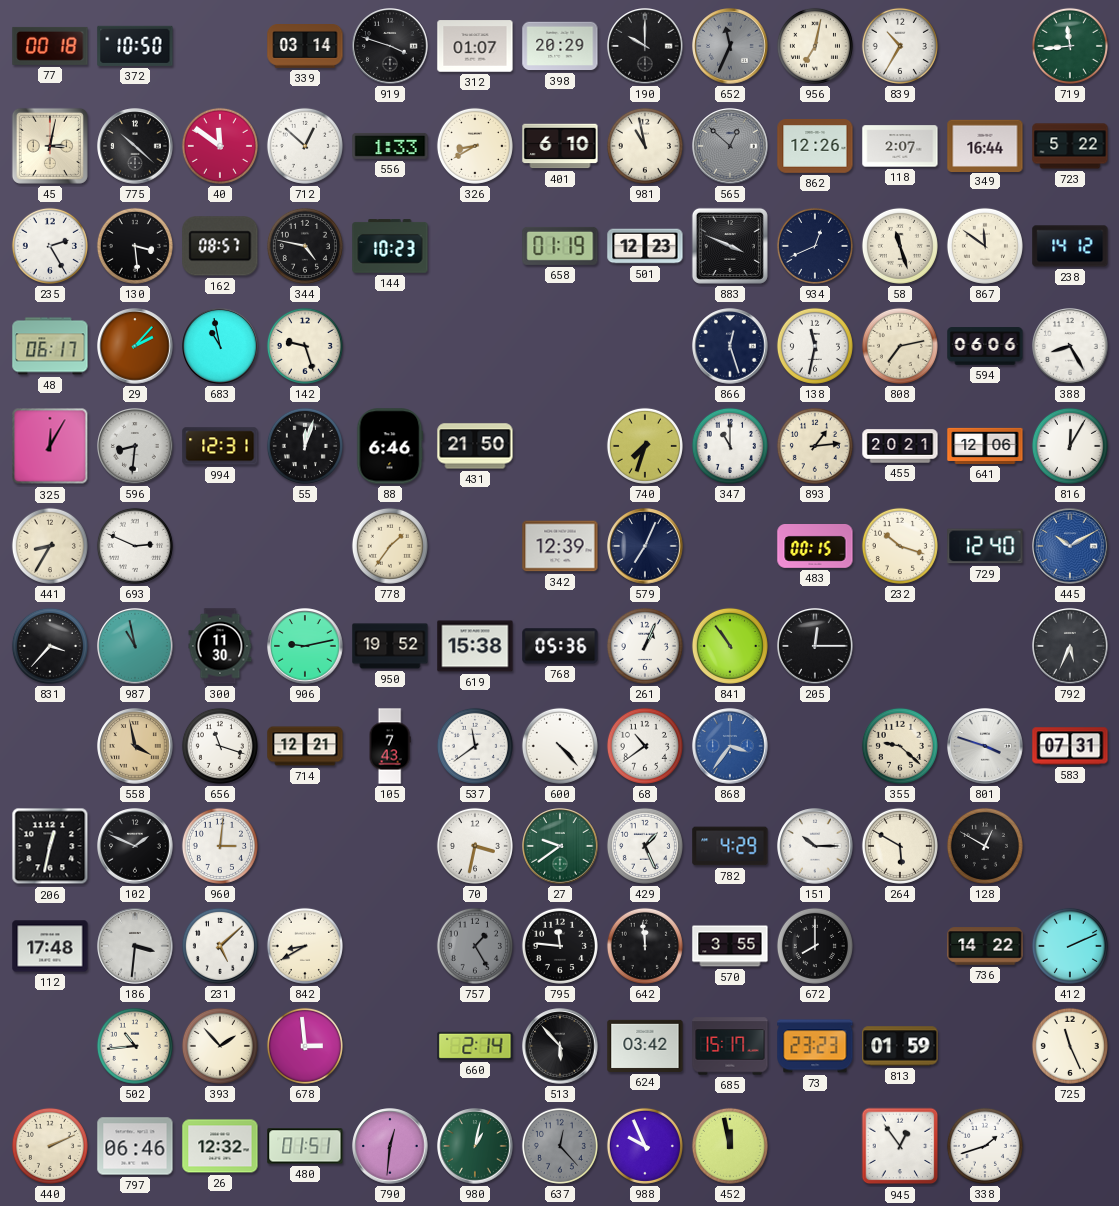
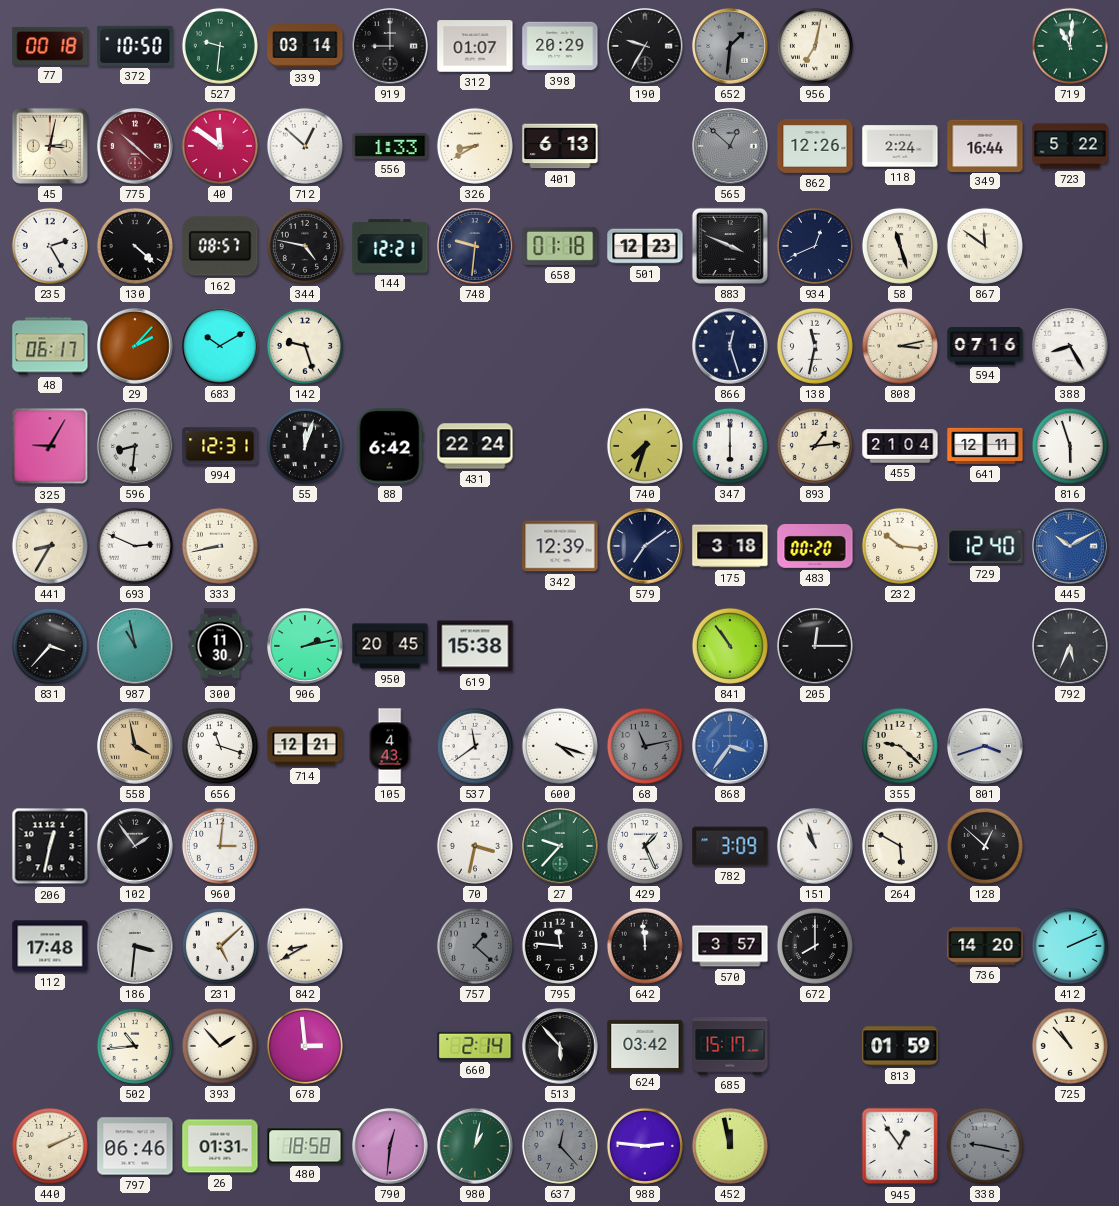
527: none -> 9:31 (220, 46)
919: 3:48 -> 9:00 (390, 46)
190: 10:00 -> 9:35 (645, 46)
652: 11:34 -> 1:31 (730, 46)
839: 10:35 -> none (900, 46)
719: 11:44 -> 11:01 (1070, 46)
775 dial: black -> burgundy (135, 146)
401: 6:10 -> 6:13 (560, 146)
981: 10:58 -> none (645, 146)
118: 2:07 -> 2:24 (900, 146)
130: 3:29 -> 4:22 (135, 246)
144: 10:23 -> 12:21 (390, 246)
748: none -> 9:31 (475, 246)
658: 01:19 -> 01:18 (560, 246)
238: 14:12 -> none (1070, 246)
683: 10:58 -> 10:10 (220, 346)
808: 7:13 -> 3:13 (900, 346)
594: 06:06 -> 07:16 (985, 346)
325: 12:05 -> 9:05 (50, 446)
88: 6:46 -> 6:42 (390, 446)
431: 21:50 -> 22:24 (475, 446)
347: 11:00 -> 6:00 (730, 446)
455: 20:21 -> 21:04 (900, 446)
641: 12:06 -> 12:11 (985, 446)
816: 12:05 -> 5:57 (1070, 446)
333: none -> 8:43 (220, 546)
778: 1:36 -> none (390, 546)
579: 7:04 -> 7:09 (645, 546)
175: none -> 3:18 (730, 546)
483: 00:15 -> 00:20 (815, 547)
232: 10:18 -> 10:16 (900, 546)
906: 9:13 -> 2:13 (305, 646)
950: 19:52 -> 20:45 (390, 646)
768: 05:36 -> none (560, 646)
261: 1:04 -> none (645, 646)
105: 7:43 -> 4:43 (390, 746)
600: 4:23 -> 4:18 (560, 746)
68: 10:39 -> 11:13 (645, 746)
68 dial: white -> grey (645, 746)
801: 3:48 -> 3:42 (985, 746)
583: 07:31 -> none (1070, 746)
102: 1:49 -> 1:54 (135, 846)
27: 9:39 -> 9:37 (560, 846)
782: 4:29 -> 3:09 (730, 846)
151: 10:15 -> 10:57 (815, 846)
128: 12:50 -> 12:52 (985, 846)
757: 1:25 -> 1:22 (475, 946)
570: 3:55 -> 3:57 (730, 946)
736: 14:22 -> 14:20 (985, 946)
73: 23:23 -> none (815, 1046)
725: 11:26 -> 10:53 (1070, 1046)
26: 12:32 -> 01:31 (220, 1146)
480: 01:51 -> 18:58 (305, 1146)
988: 9:56 -> 2:46 (645, 1146)
338: 1:42 -> 9:17 (985, 1146)
338 dial: white -> grey (985, 1146)
